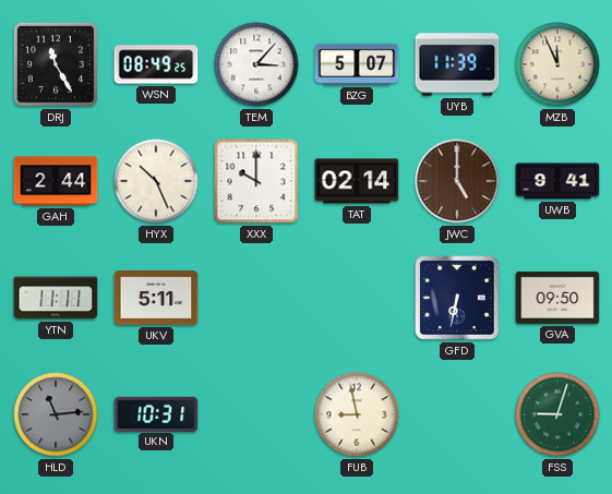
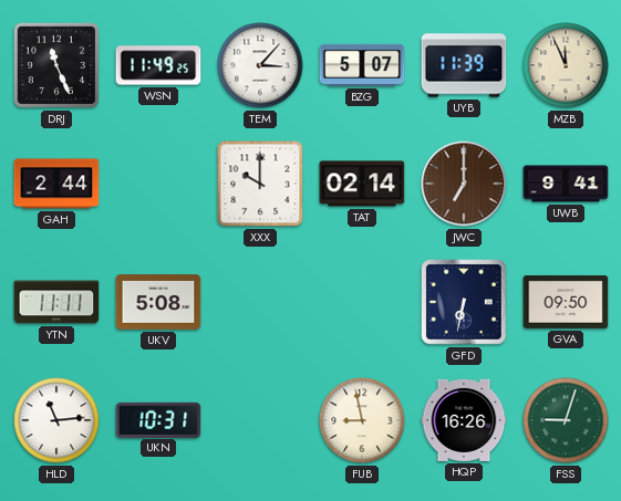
DRJ: 11:25 -> 11:26 (56, 65)
WSN: 08:49 -> 11:49 (158, 65)
HYX: 10:26 -> none (156, 181)
JWC: 5:00 -> 7:00 (464, 184)
UKV: 5:11 -> 5:08 (158, 303)
HLD dial: grey -> white (56, 420)
HQP: none -> 16:26 (464, 420)
